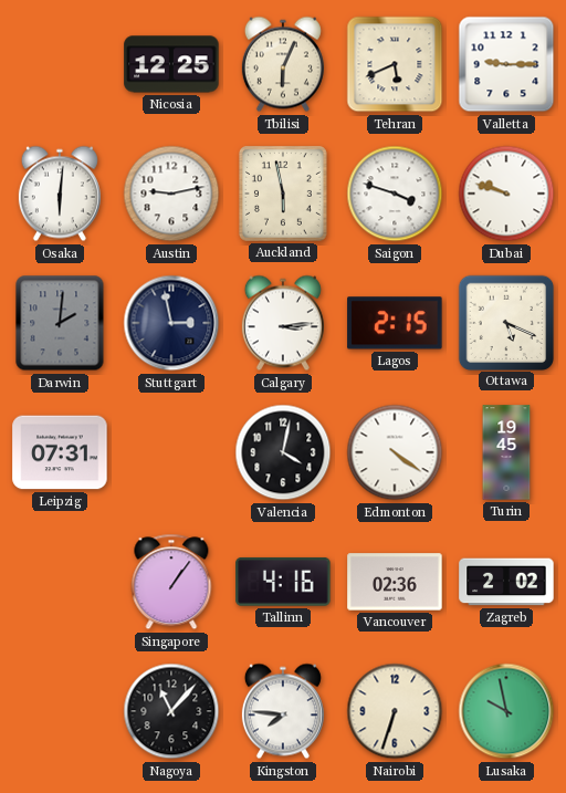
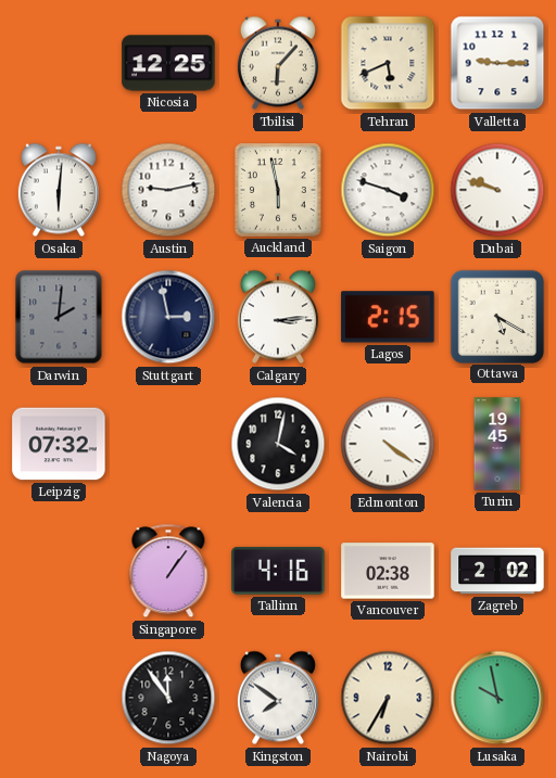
Tbilisi: 6:04 -> 6:07 (278, 63)
Ottawa: 5:19 -> 5:20 (496, 316)
Leipzig: 07:31 -> 07:32 (59, 444)
Vancouver: 02:36 -> 02:38 (388, 571)
Nagoya: 11:07 -> 11:54 (168, 698)
Kingston: 7:46 -> 7:51 (278, 698)
Nairobi: 6:33 -> 6:35 (388, 698)
